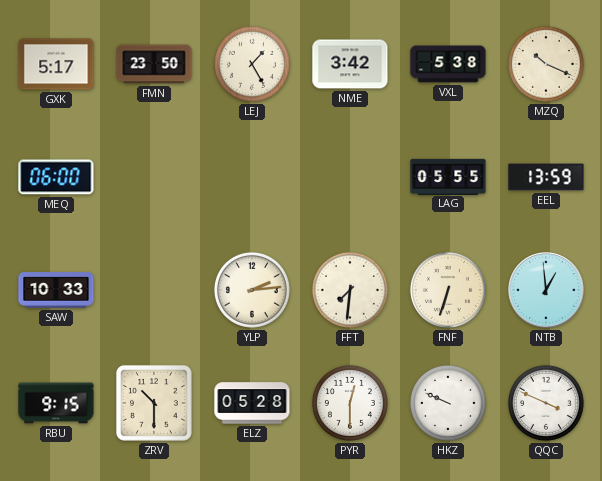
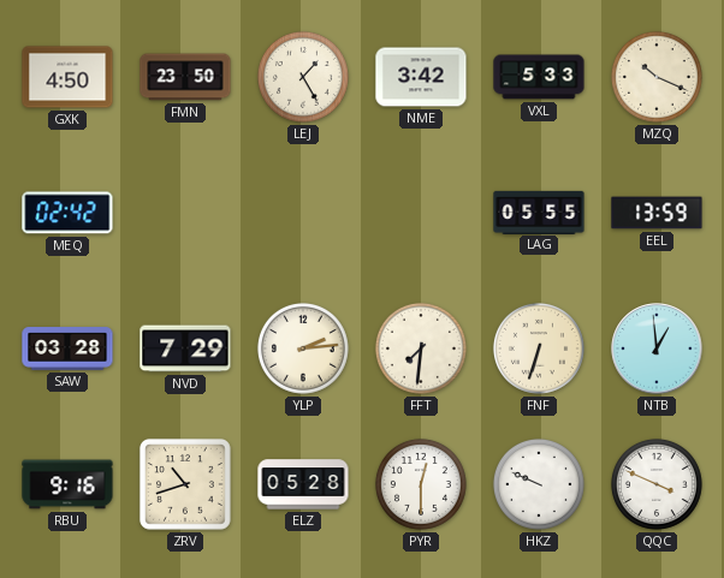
GXK: 5:17 -> 4:50 (67, 77)
VXL: 5:38 -> 5:33 (539, 77)
MEQ: 06:00 -> 02:42 (67, 213)
SAW: 10:33 -> 03:28 (67, 348)
NVD: none -> 7:29 (185, 348)
RBU: 9:15 -> 9:16 (67, 484)
ZRV: 10:30 -> 10:42 (185, 484)
